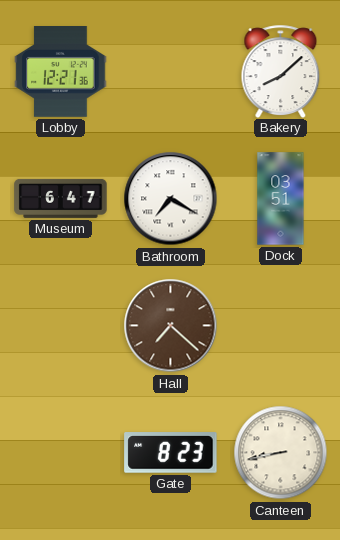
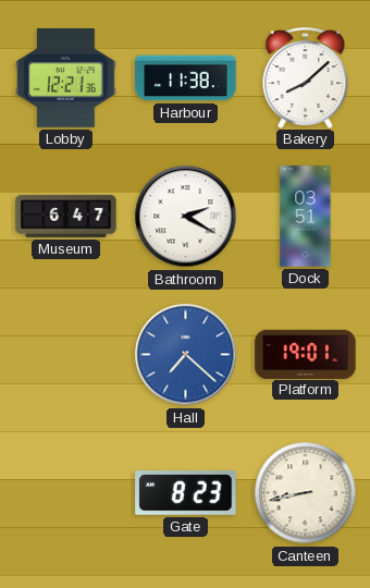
Harbour: none -> 11:38 (186, 78)
Bathroom: 7:20 -> 2:20 (186, 217)
Hall dial: brown -> blue (186, 355)
Platform: none -> 19:01 (306, 354)
